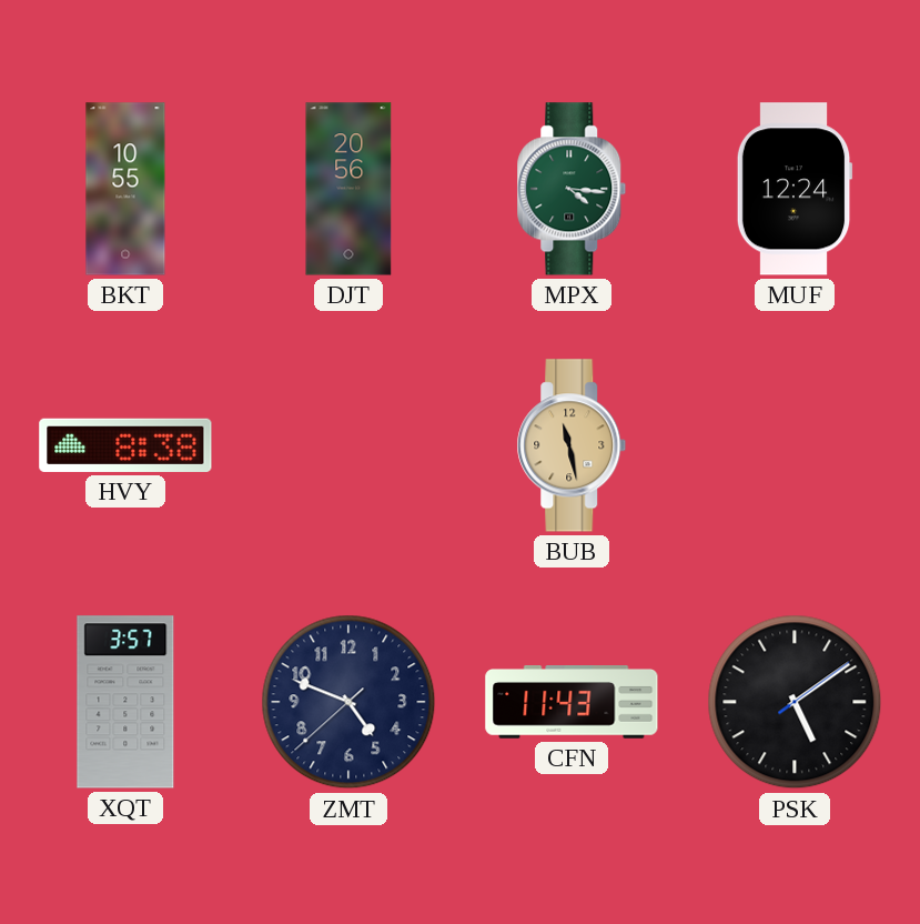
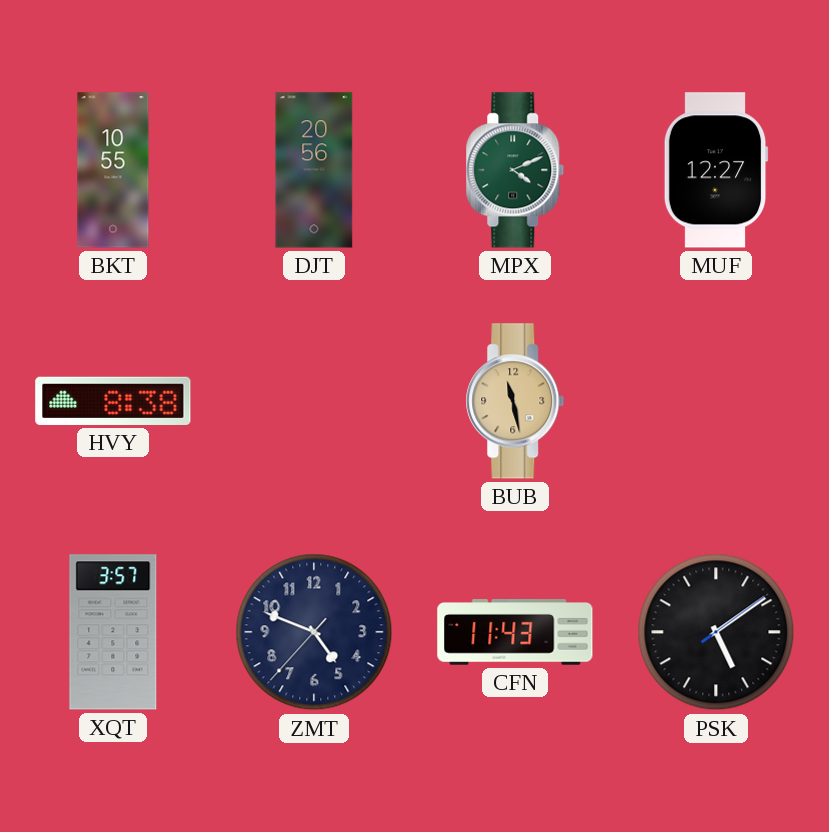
MPX: 4:16 -> 4:11 (515, 170)
MUF: 12:24 -> 12:27 (716, 170)
ZMT: 4:48:38 -> 4:48:37 (314, 632)
